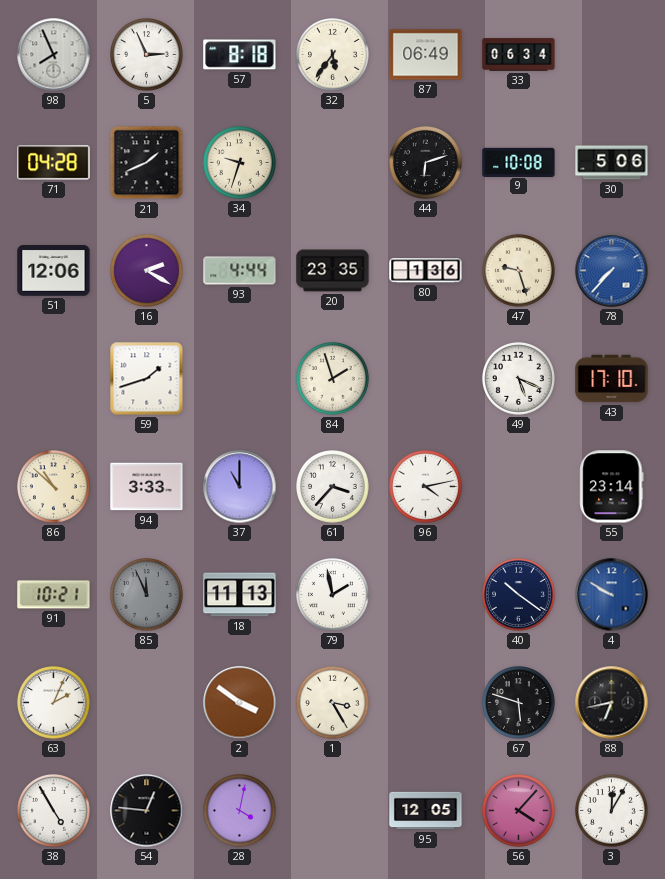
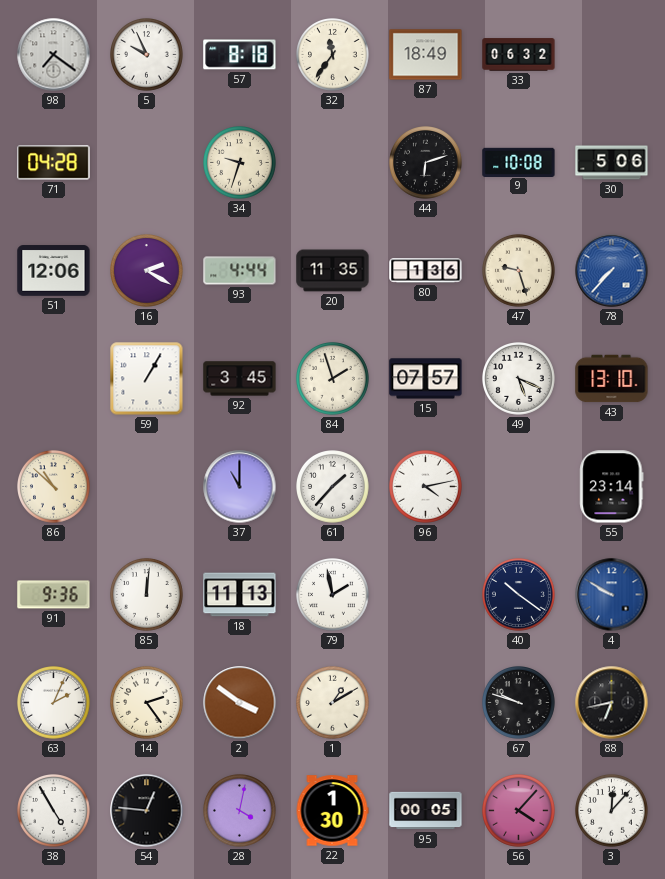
98: 7:56 -> 7:21 (54, 55)
5: 2:56 -> 9:56 (147, 55)
32: 5:36 -> 11:36 (333, 55)
87: 06:49 -> 18:49 (426, 55)
33: 06:34 -> 06:32 (519, 55)
21: 1:41 -> none (147, 163)
20: 23:35 -> 11:35 (333, 271)
59: 1:42 -> 1:05 (147, 379)
92: none -> 3:45 (240, 379)
15: none -> 07:57 (426, 379)
43: 17:10 -> 13:10 (612, 379)
94: 3:33 -> none (147, 487)
61: 3:37 -> 1:37 (333, 487)
91: 10:21 -> 9:36 (54, 595)
85: 11:56 -> 12:01 (147, 595)
85 dial: grey -> white (147, 595)
14: none -> 2:24 (147, 703)
1: 3:25 -> 1:10 (333, 703)
67: 5:48 -> 9:48 (519, 703)
22: none -> 1:30 (332, 811)
95: 12:05 -> 00:05 (426, 811)
3: 12:05 -> 12:07 (612, 811)
